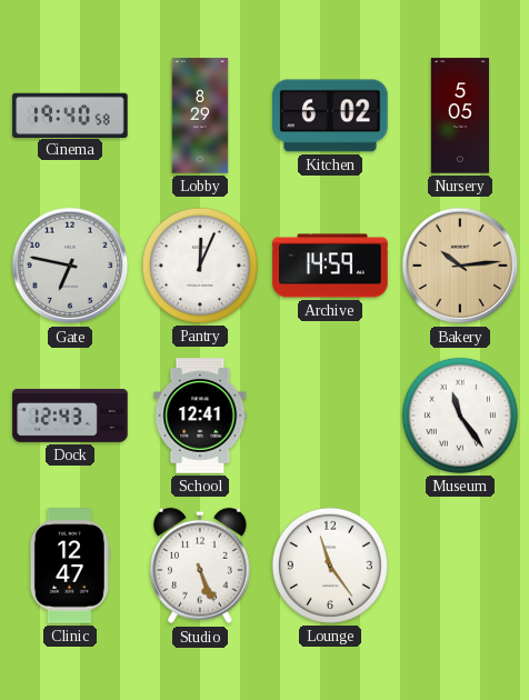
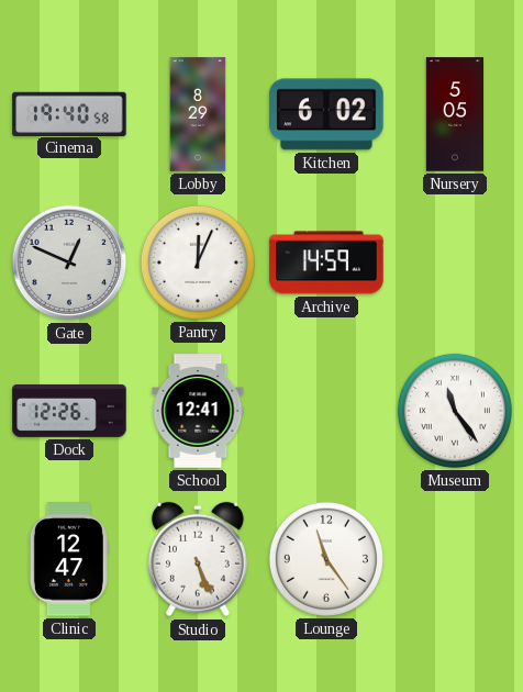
Gate: 6:47 -> 12:49 (69, 263)
Bakery: 10:14 -> none (460, 266)
Dock: 12:43 -> 12:26 (69, 411)
